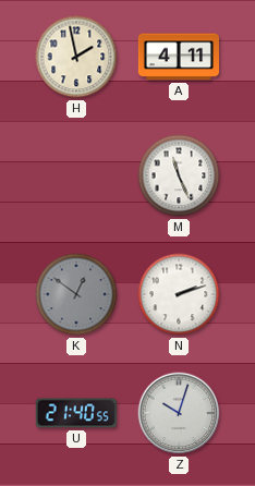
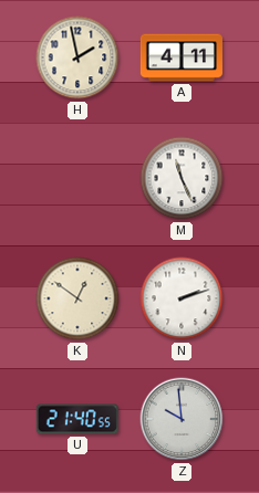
K dial: grey -> cream (77, 298)
Z: 10:03 -> 9:59 (182, 419)
